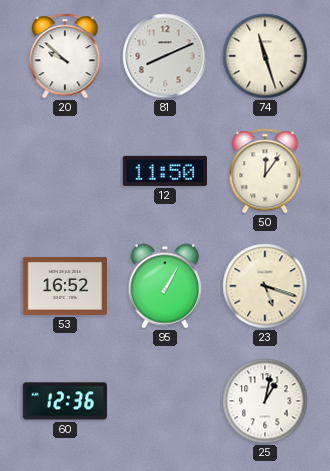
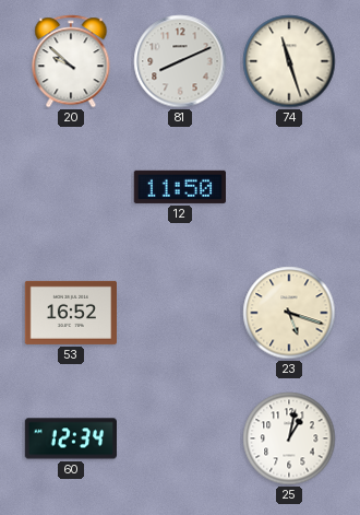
50: 12:06 -> none (265, 171)
95: 1:05 -> none (165, 286)
60: 12:36 -> 12:34 (70, 438)
